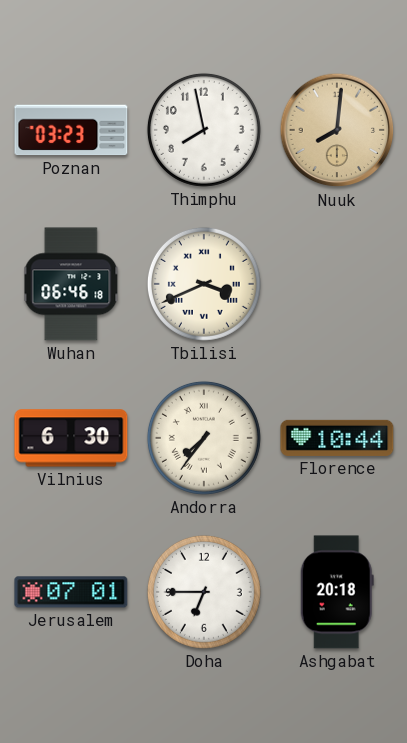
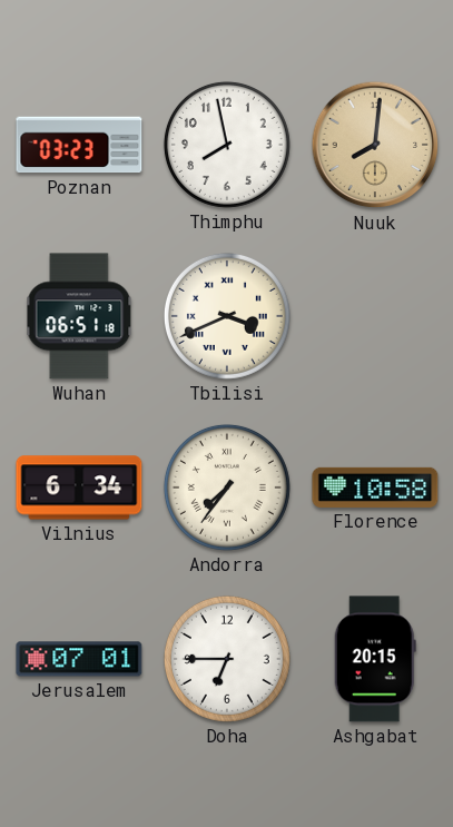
Wuhan: 06:46 -> 06:51 (79, 316)
Vilnius: 6:30 -> 6:34 (79, 488)
Florence: 10:44 -> 10:58 (375, 488)
Ashgabat: 20:18 -> 20:15 (375, 659)
